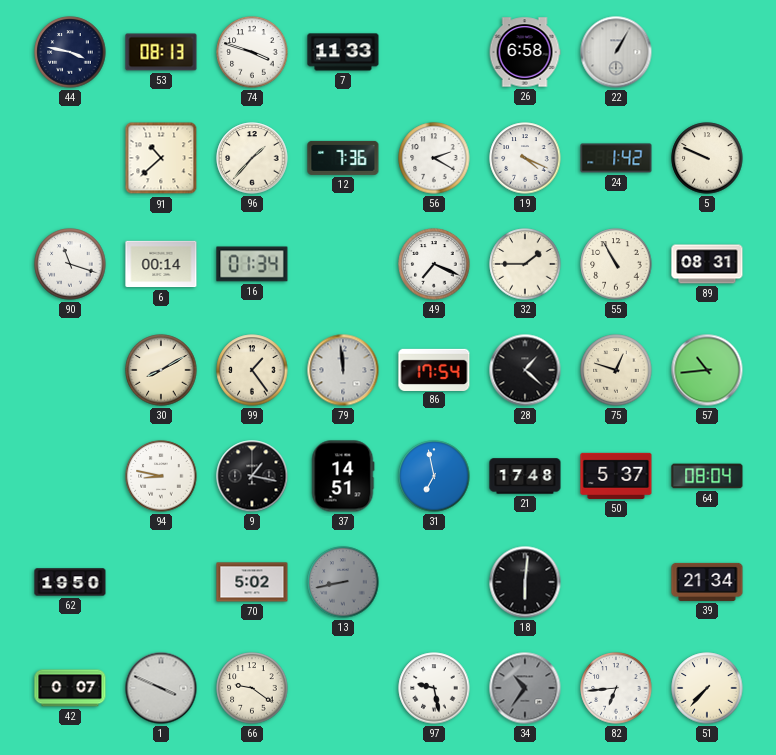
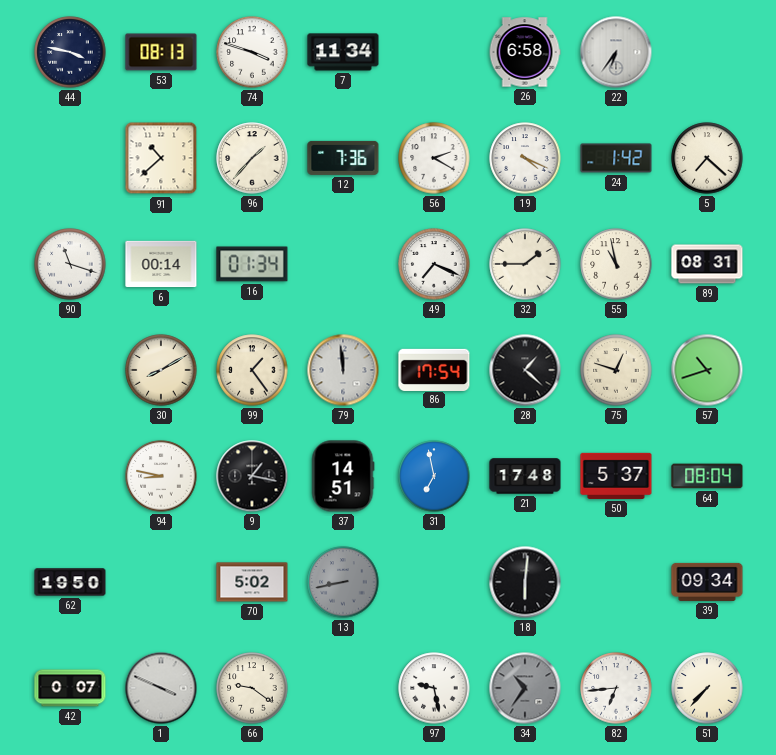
7: 11:33 -> 11:34 (343, 52)
22: 1:05 -> 6:36 (616, 52)
5: 9:49 -> 7:22 (707, 158)
55: 10:55 -> 10:58 (616, 264)
57: 10:44 -> 10:42 (707, 370)
39: 21:34 -> 09:34 (707, 582)
